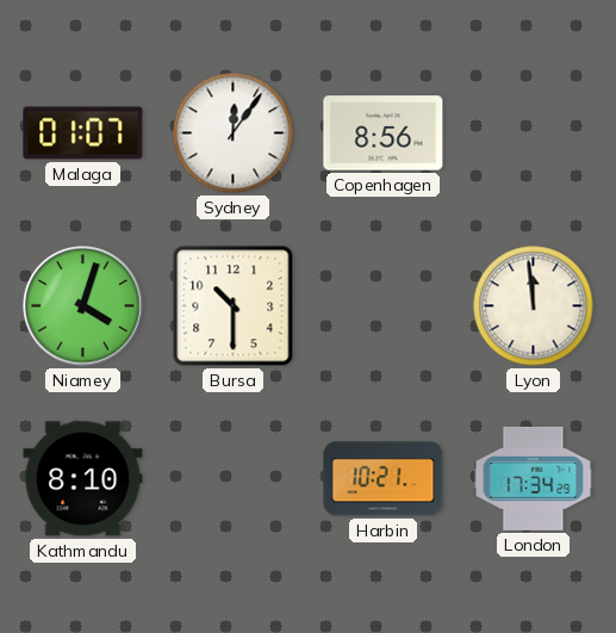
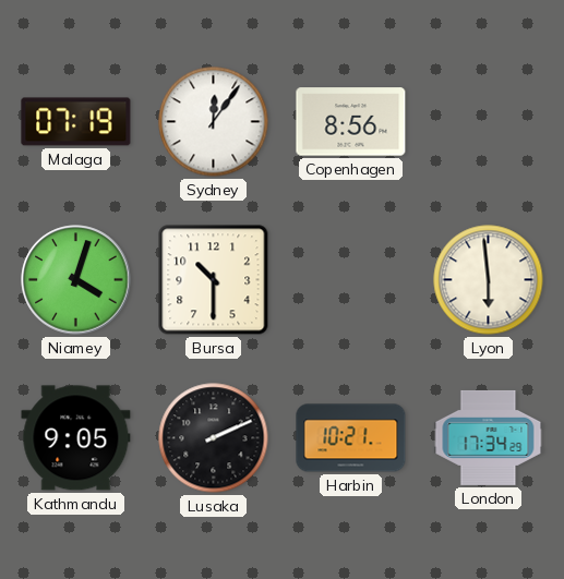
Malaga: 01:07 -> 07:19 (76, 122)
Lyon: 11:59 -> 5:59 (489, 280)
Kathmandu: 8:10 -> 9:05 (76, 438)
Lusaka: none -> 2:11 (214, 438)
